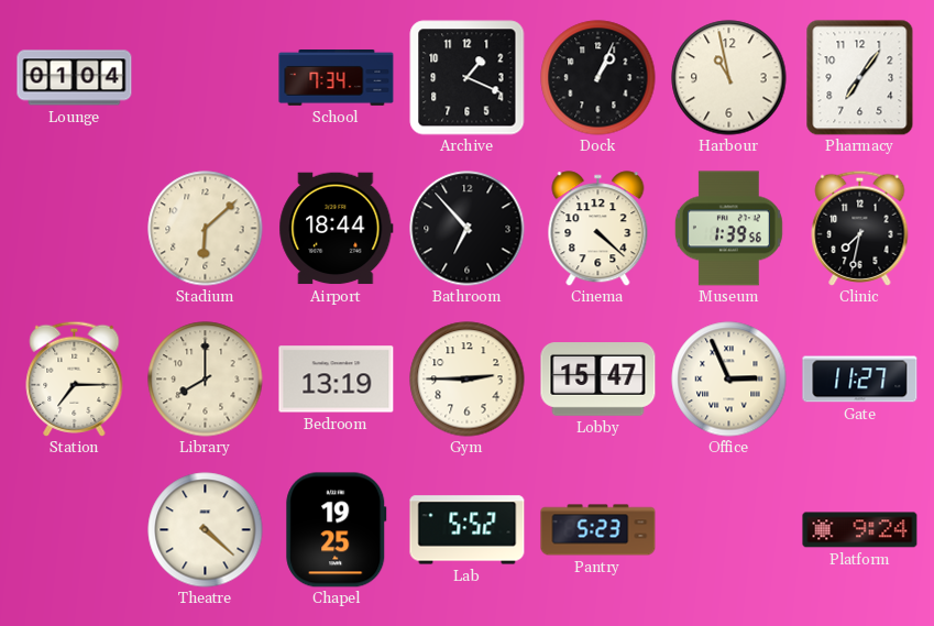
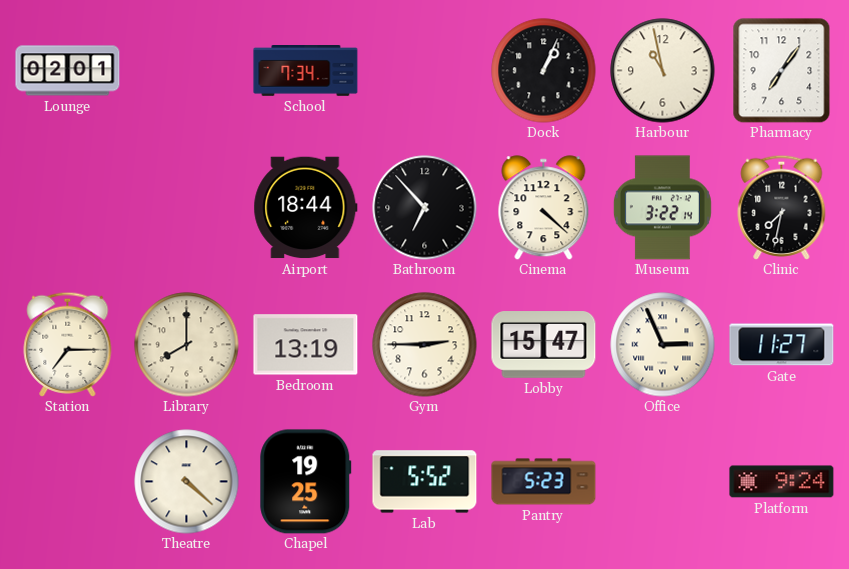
Lounge: 01:04 -> 02:01 (68, 71)
Archive: 1:19 -> none (468, 78)
Stadium: 6:08 -> none (206, 229)
Museum: 1:39 -> 3:22 (662, 208)
